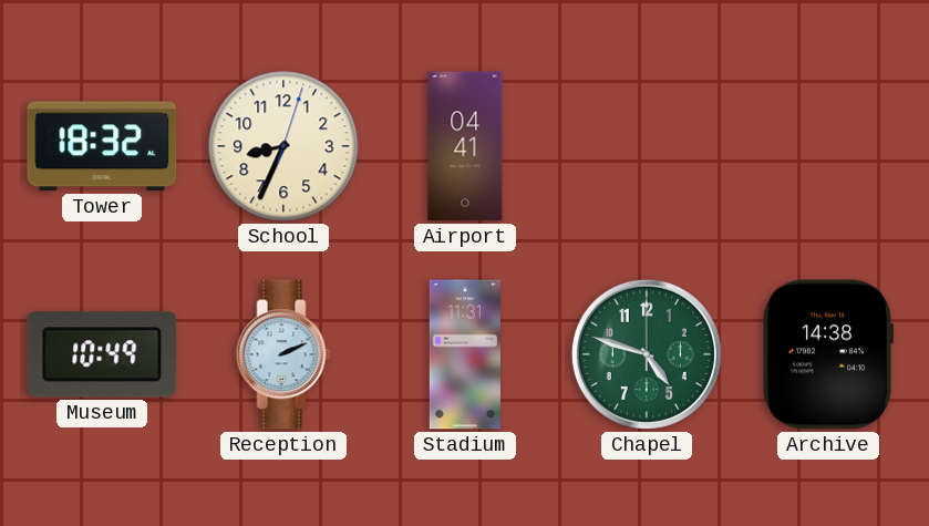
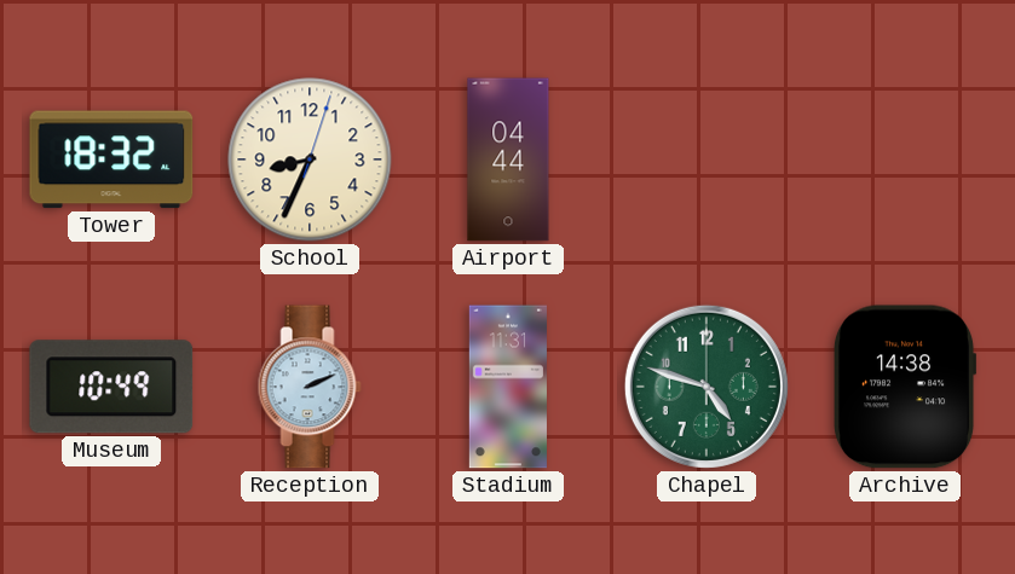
Airport: 04:41 -> 04:44 (508, 160)
